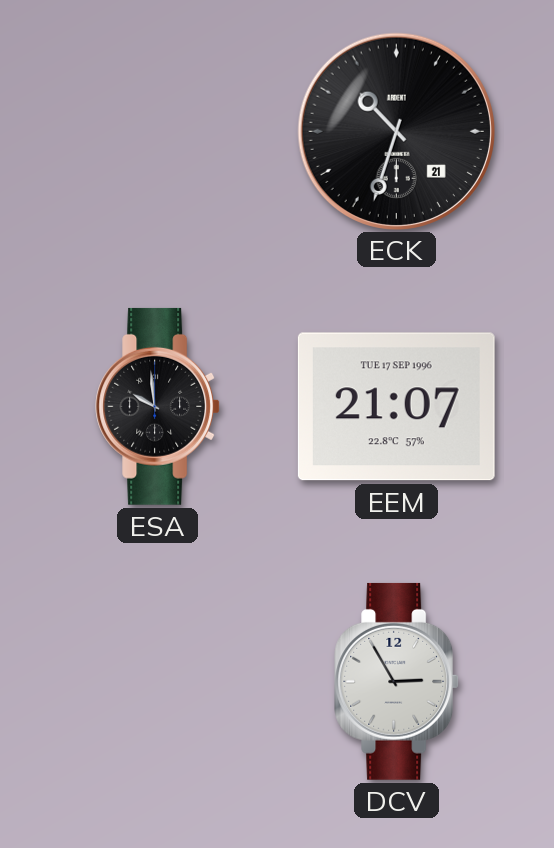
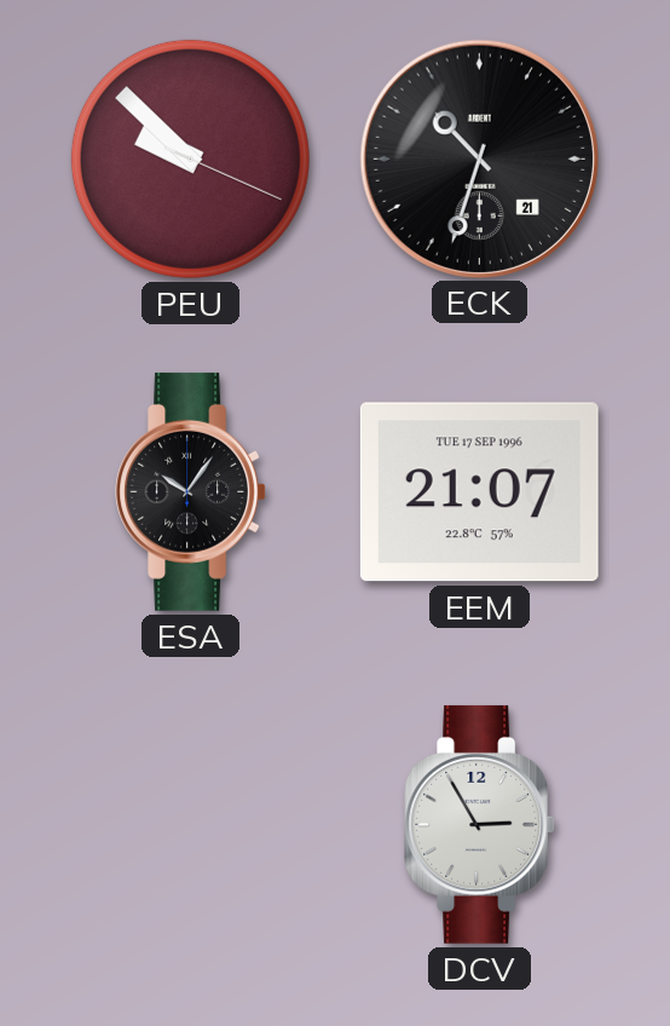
PEU: none -> 9:52 (190, 158)
ESA: 9:59 -> 10:06 (191, 491)
